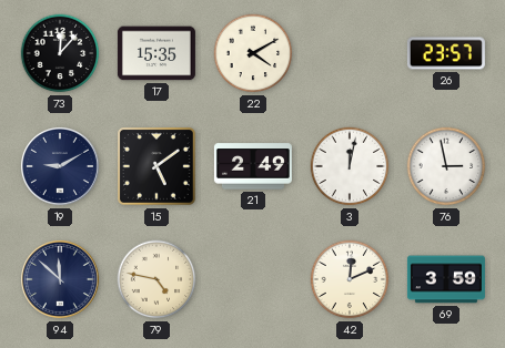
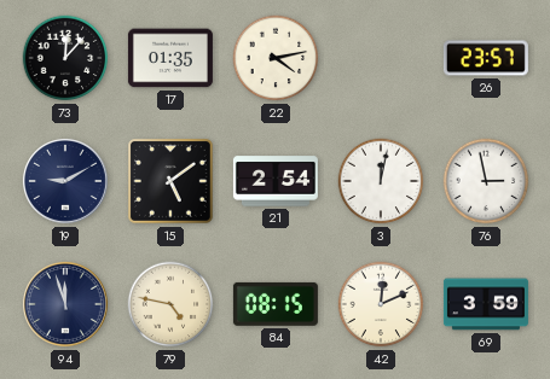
17: 15:35 -> 01:35 (170, 58)
22: 4:10 -> 4:13 (276, 58)
21: 2:49 -> 2:54 (276, 181)
94: 11:52 -> 11:57 (65, 304)
84: none -> 08:15 (276, 304)
